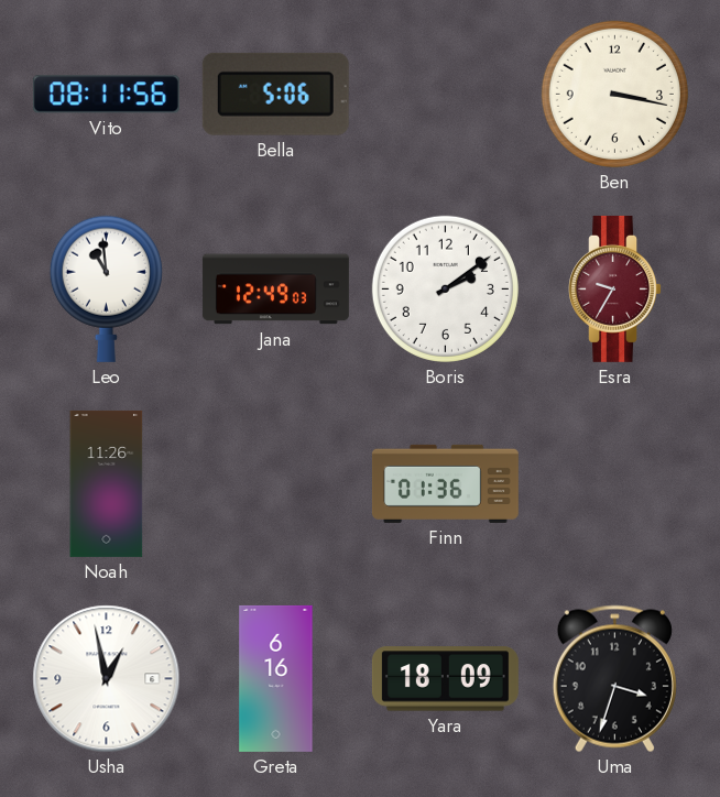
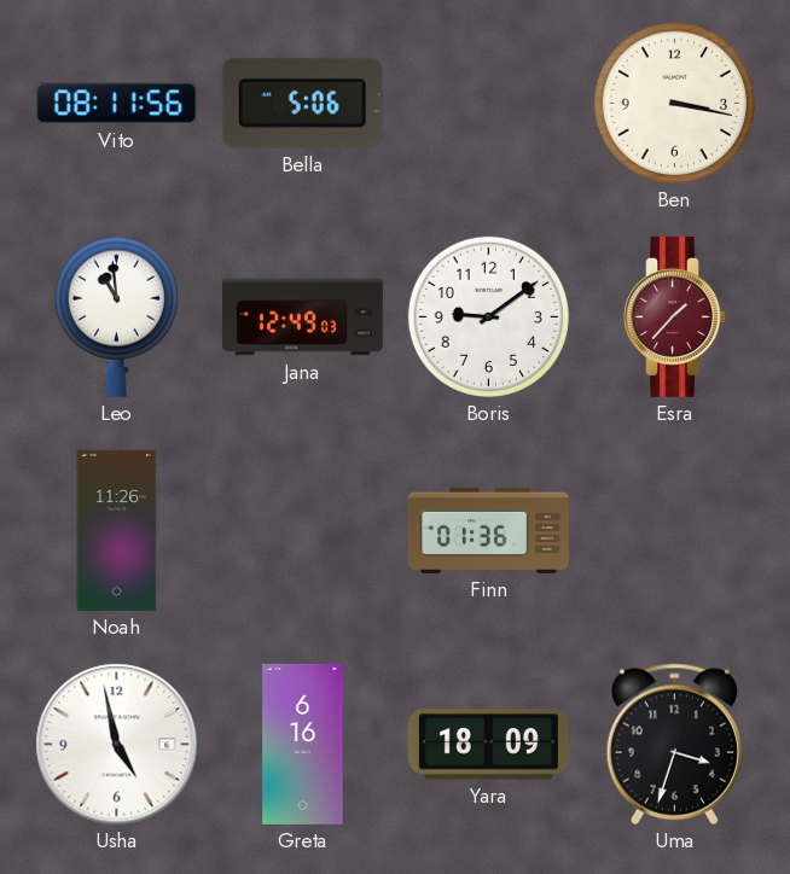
Boris: 2:09 -> 9:09 (488, 316)
Esra: 9:35 -> 1:37 (674, 316)
Usha: 12:58 -> 4:58 (117, 745)
